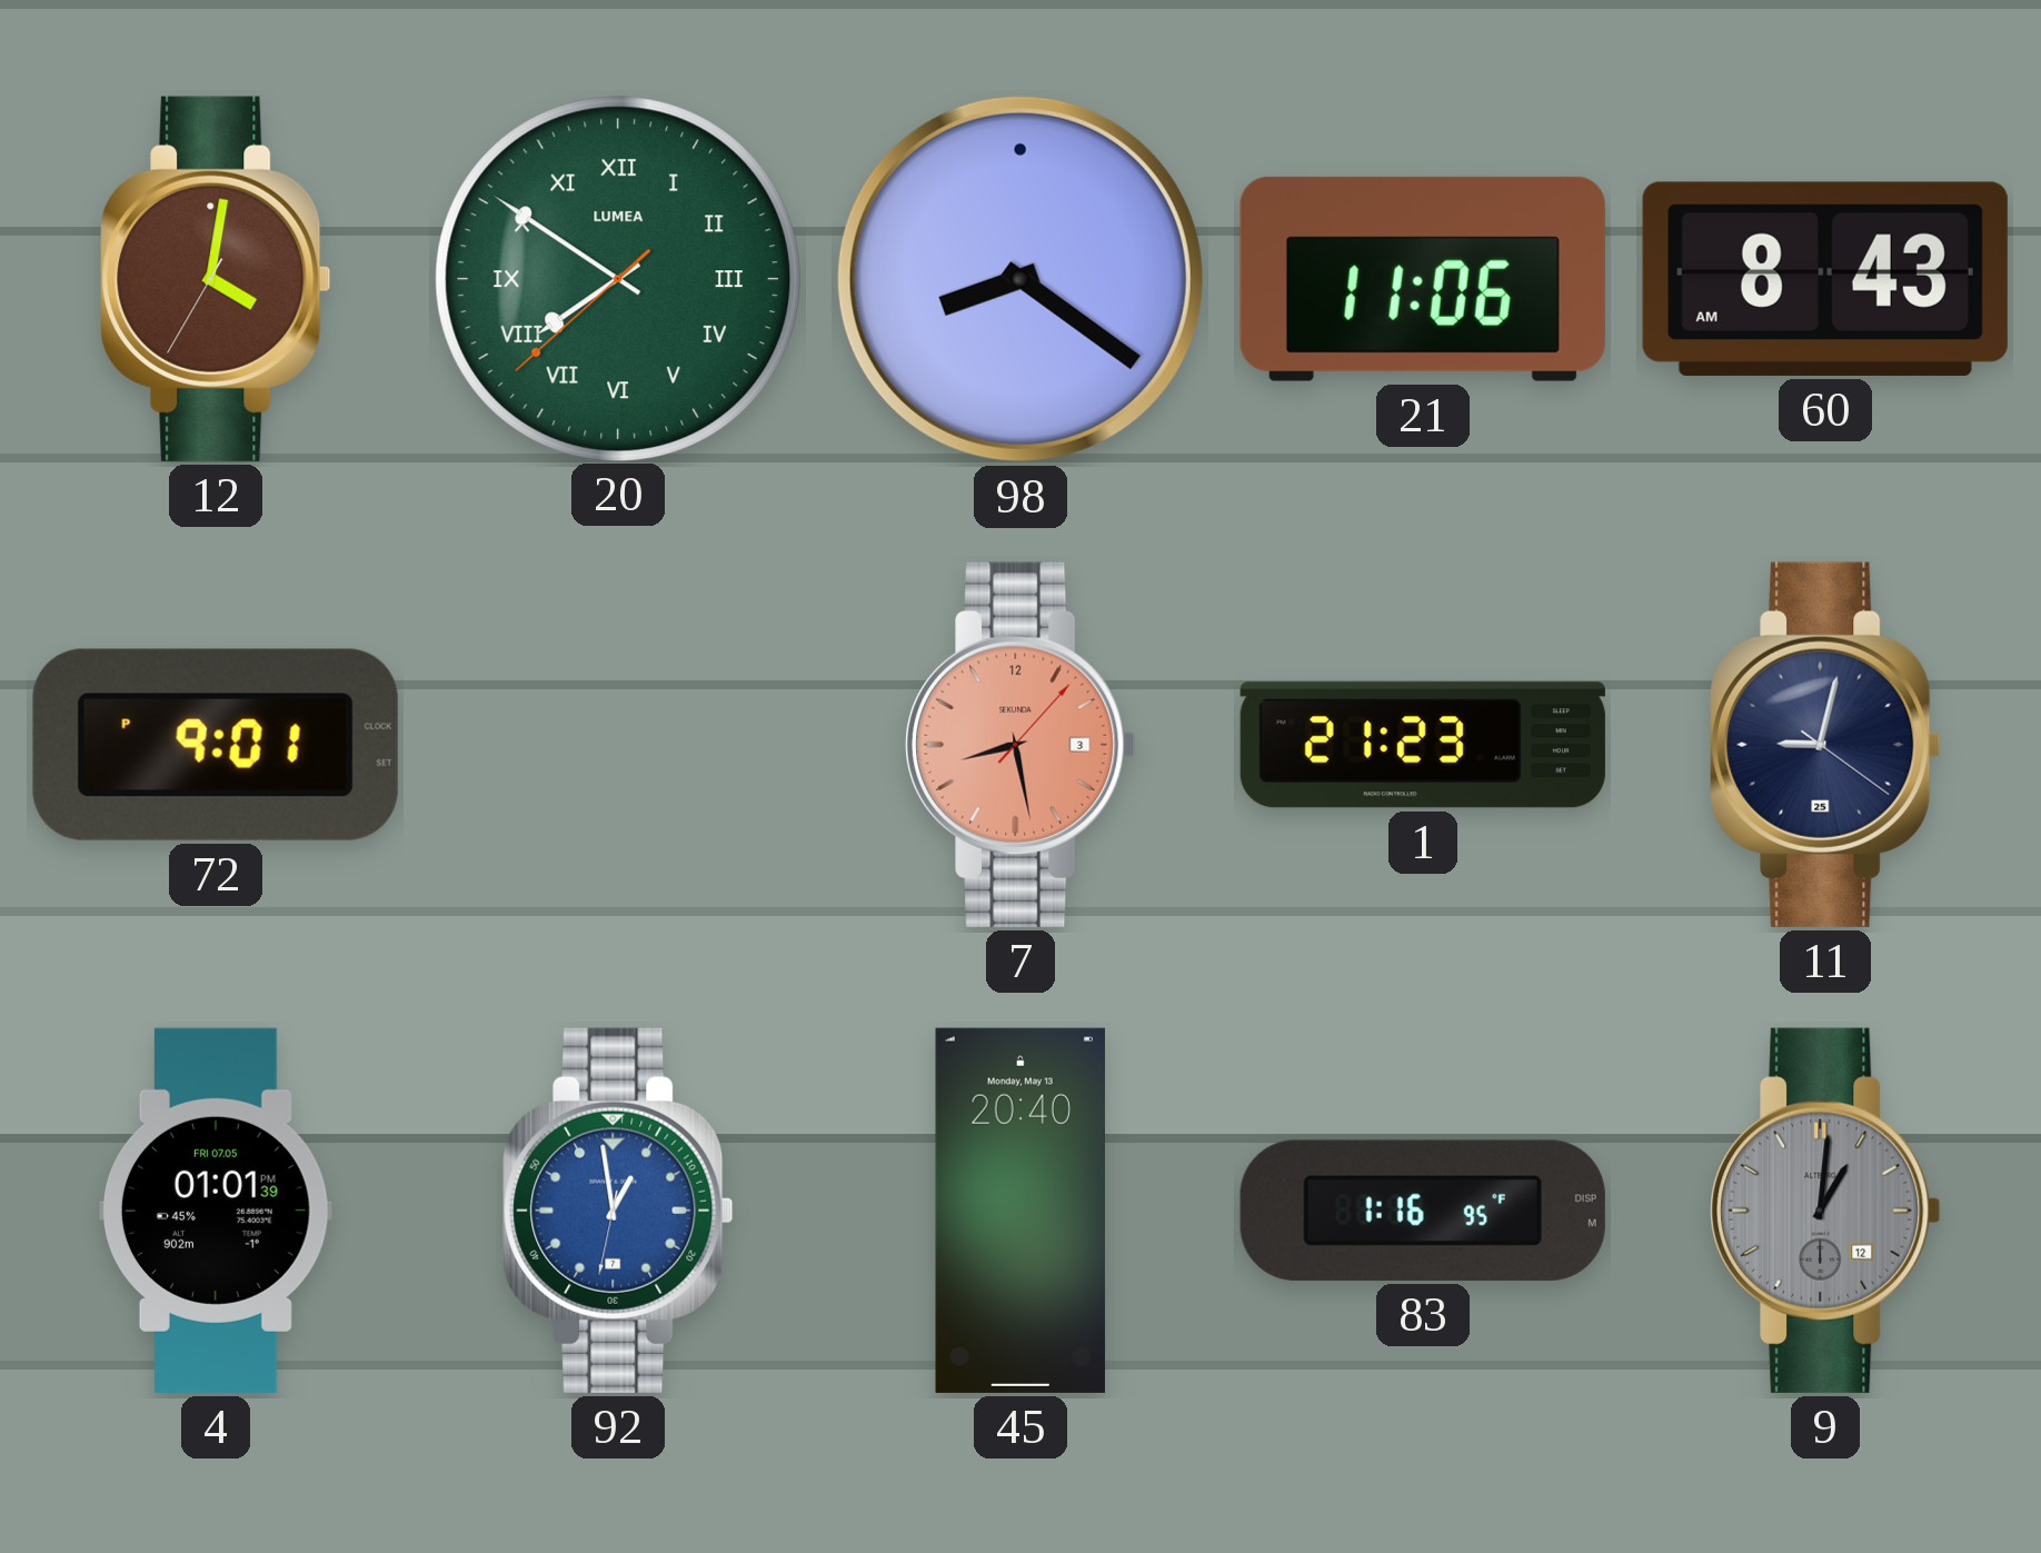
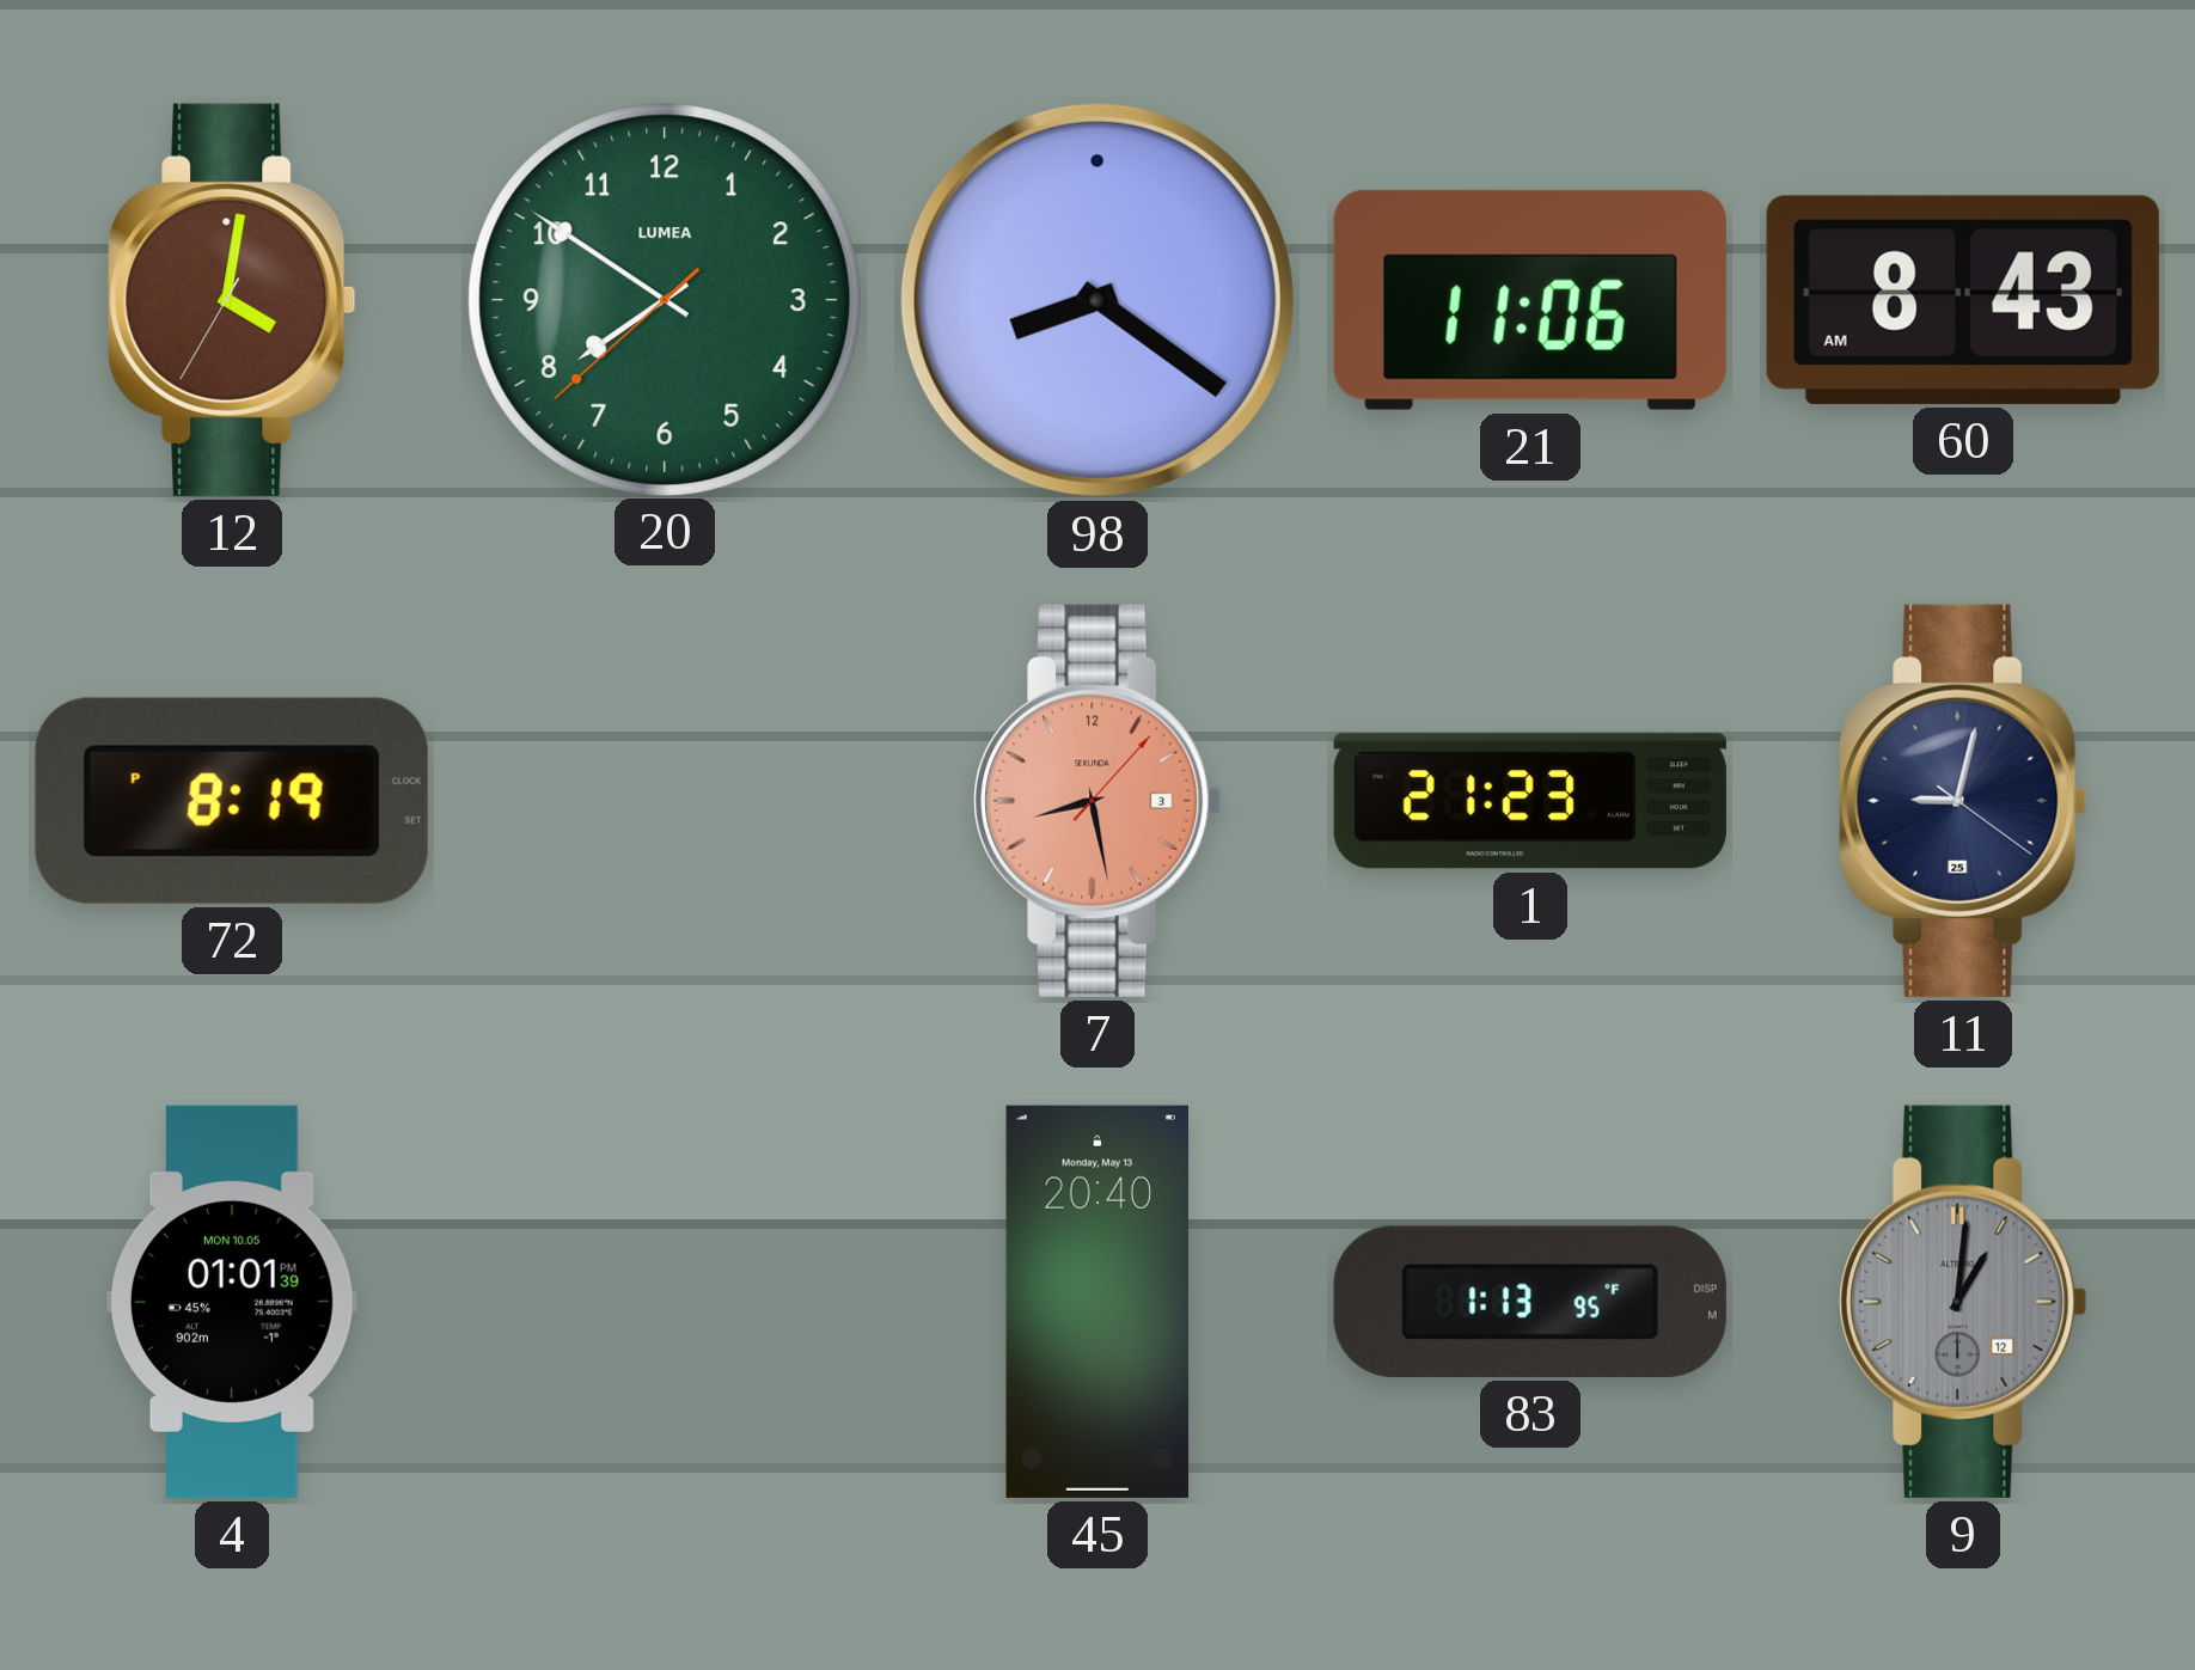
20 numerals: Roman -> Arabic (664, 299)
72: 9:01 -> 8:19 (232, 801)
4 date: FRI 07.05 -> MON 10.05 (232, 1302)
92: 12:58 -> none (618, 1211)
83: 1:16 -> 1:13 (1530, 1302)
